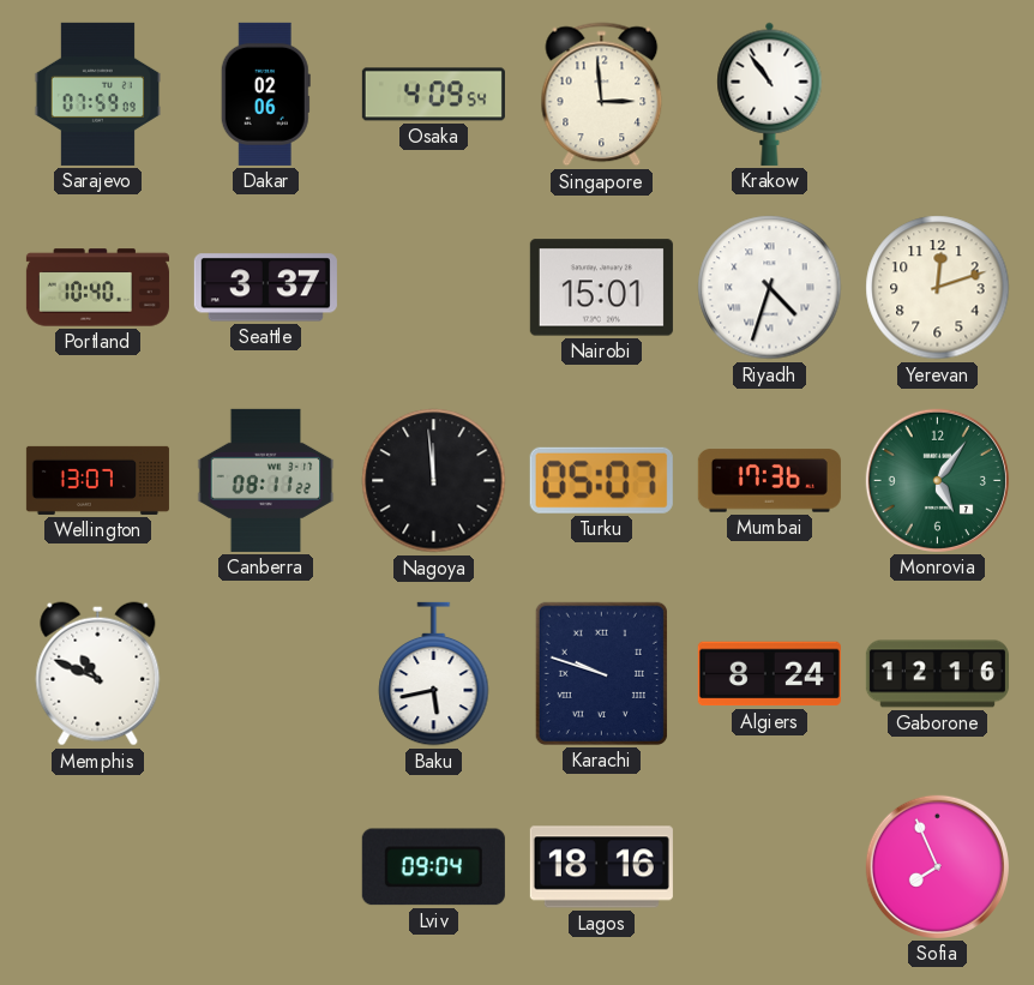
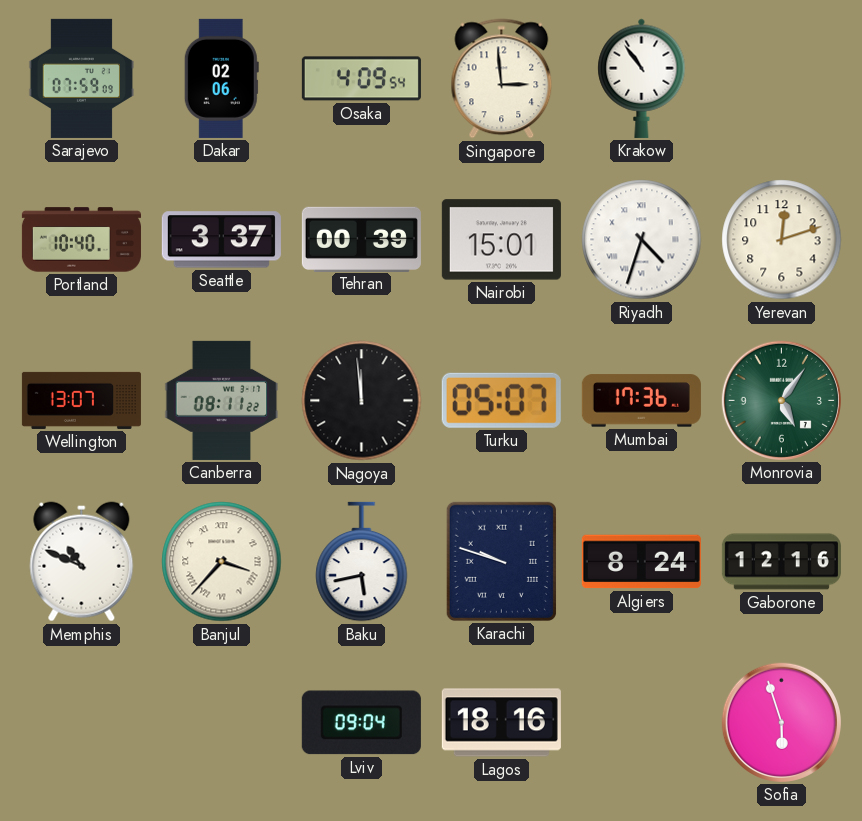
Tehran: none -> 00:39 (361, 239)
Banjul: none -> 3:37 (222, 562)
Sofia: 7:56 -> 5:57 (781, 722)
